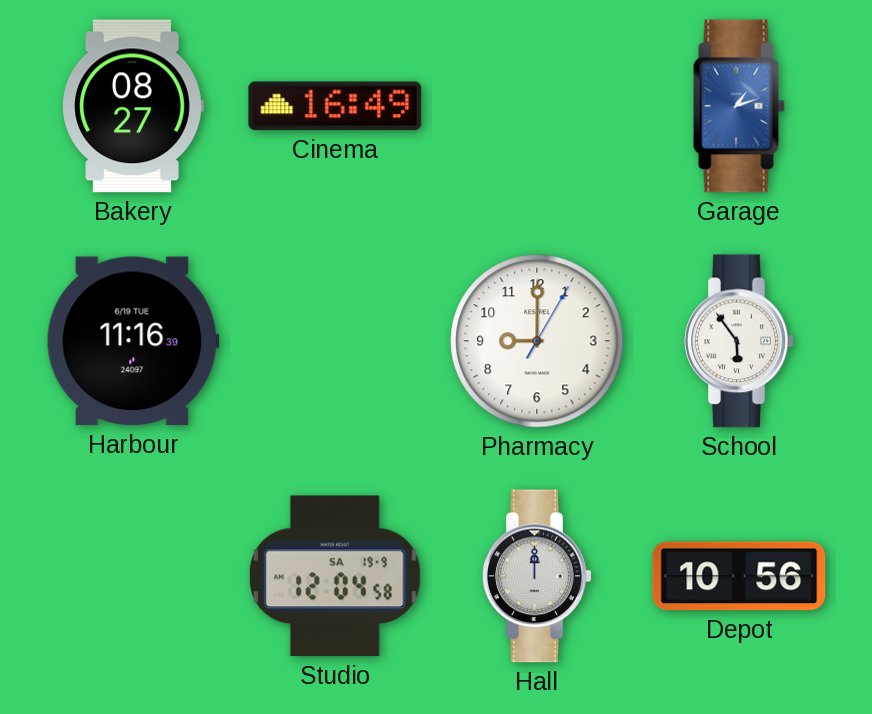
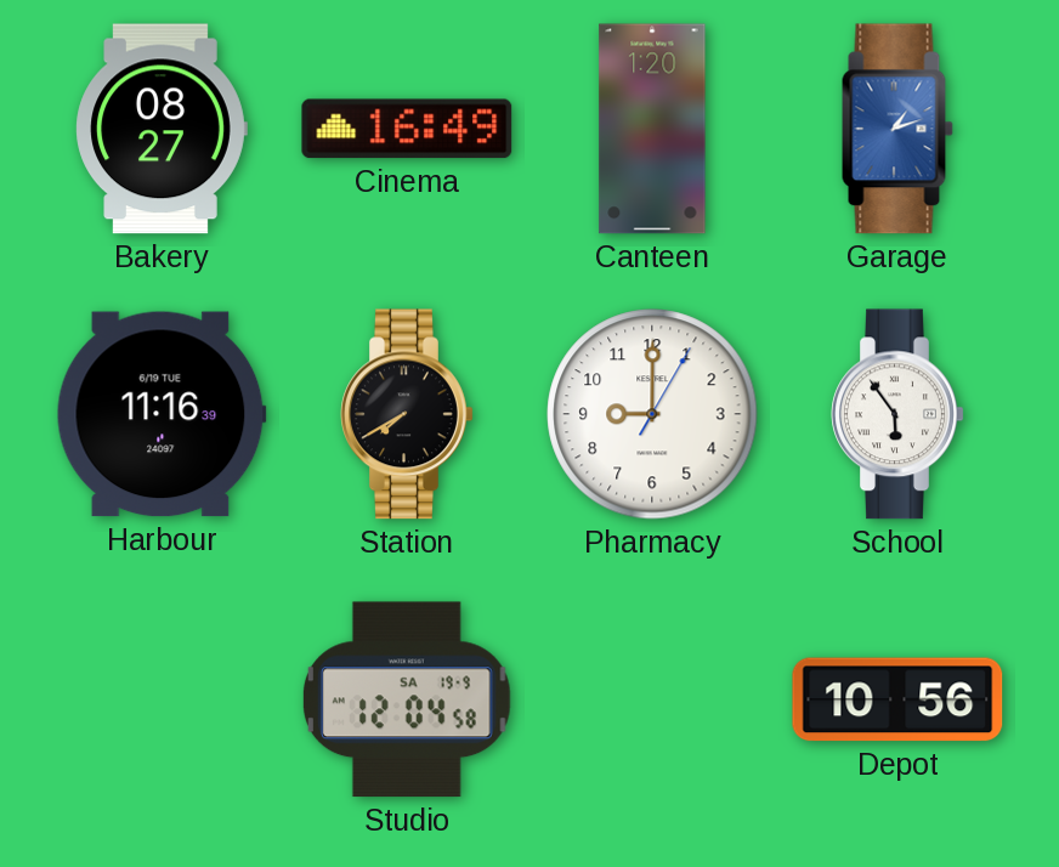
Canteen: none -> 1:20 (652, 129)
Station: none -> 7:40 (407, 414)
Hall: 12:00 -> none (537, 576)
